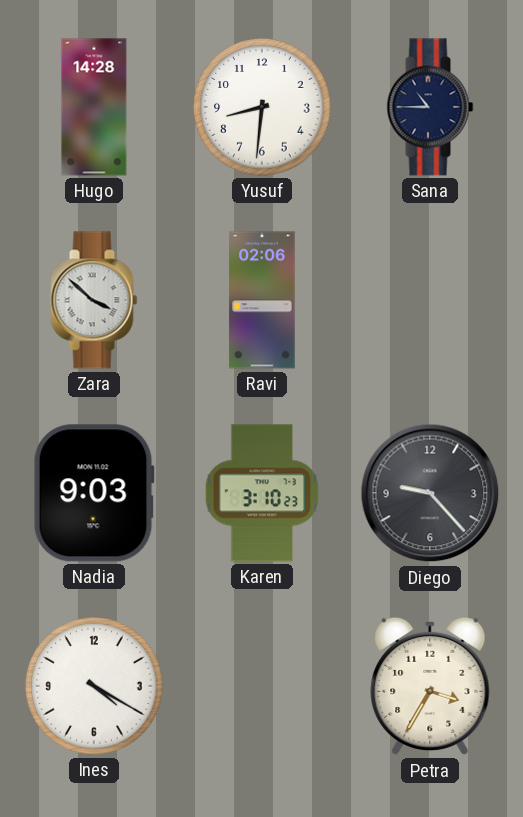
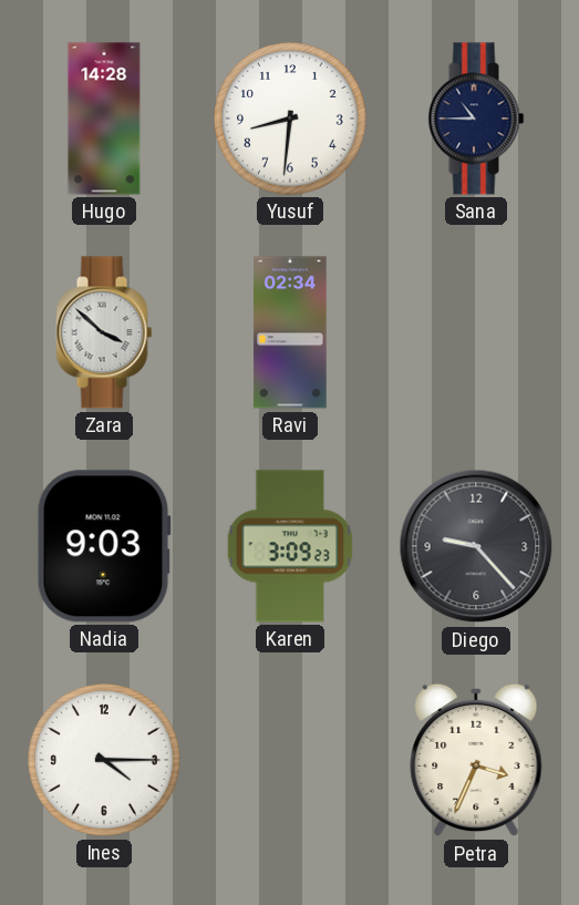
Ravi: 02:06 -> 02:34 (290, 332)
Karen: 3:10 -> 3:09 (290, 546)
Ines: 4:20 -> 4:15 (104, 760)
Petra: 3:35 -> 3:34 (476, 760)
